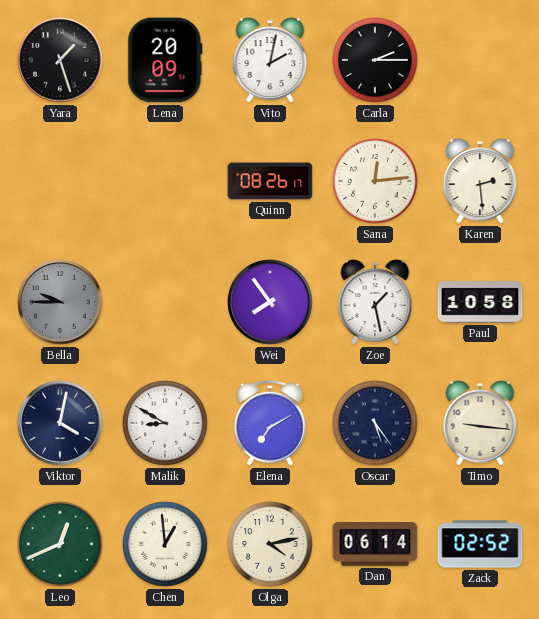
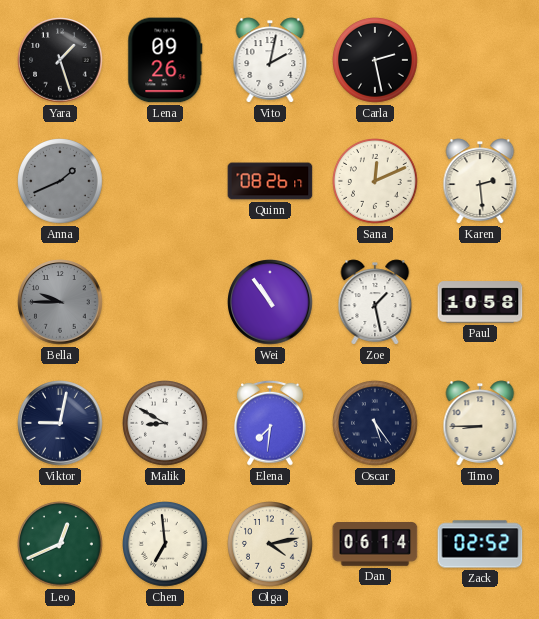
Lena: 20:09 -> 09:26 (165, 60)
Carla: 2:15 -> 2:28 (376, 61)
Anna: none -> 1:41 (61, 182)
Sana: 12:14 -> 12:11 (376, 182)
Wei: 7:54 -> 10:54 (270, 302)
Viktor: 4:02 -> 9:02 (60, 423)
Elena: 7:10 -> 7:31 (271, 423)
Timo: 9:16 -> 8:45 (480, 423)
Chen: 12:59 -> 6:59 (166, 545)
